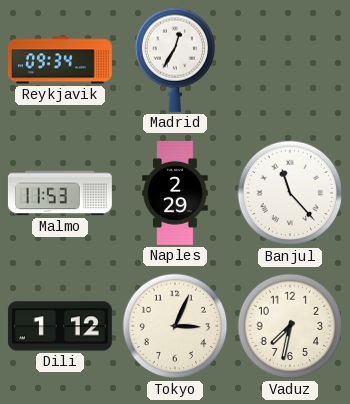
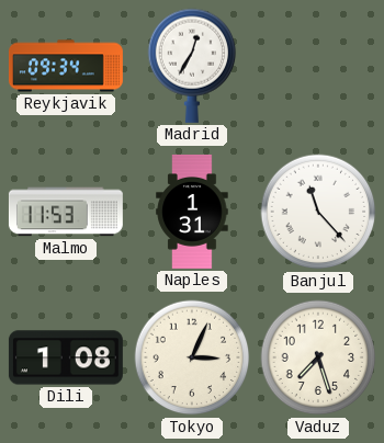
Naples: 2:29 -> 1:31 (192, 212)
Dili: 1:12 -> 1:08 (66, 357)
Vaduz: 7:32 -> 7:27 (318, 357)
